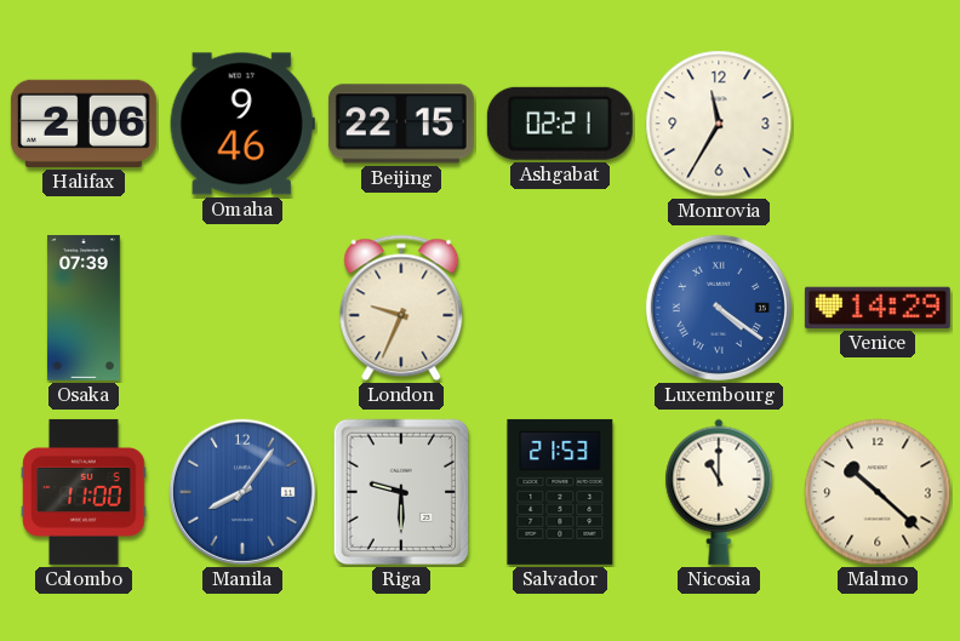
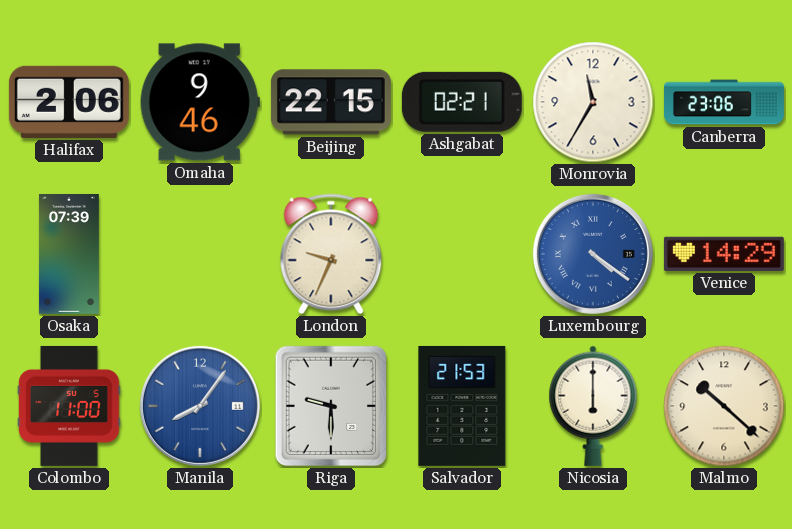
Canberra: none -> 23:06 (724, 102)
Nicosia: 11:00 -> 6:00 (593, 406)
